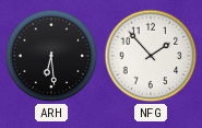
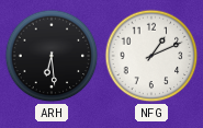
NFG: 1:53 -> 1:11 (151, 56)
